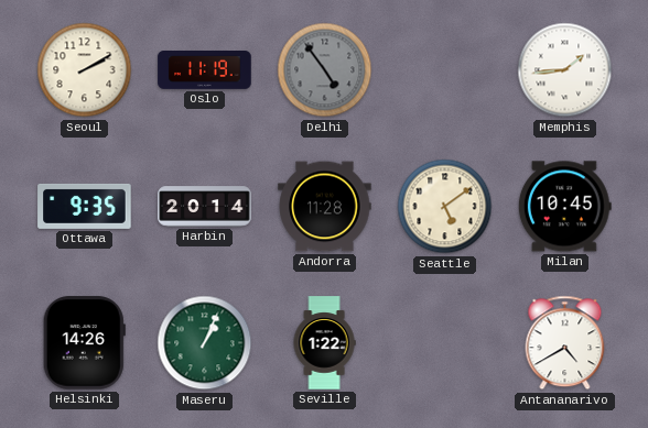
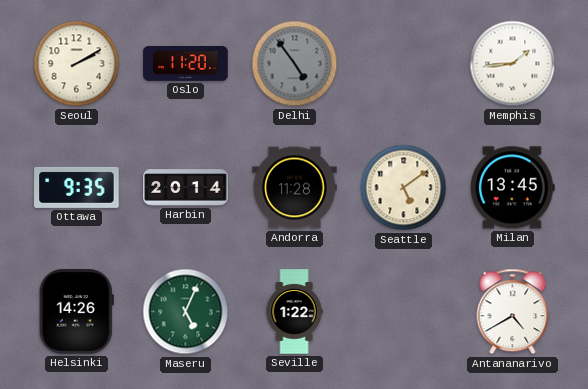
Oslo: 11:19 -> 11:20 (186, 64)
Milan: 10:45 -> 13:45 (512, 188)
Maseru: 1:04 -> 5:04 (186, 312)
